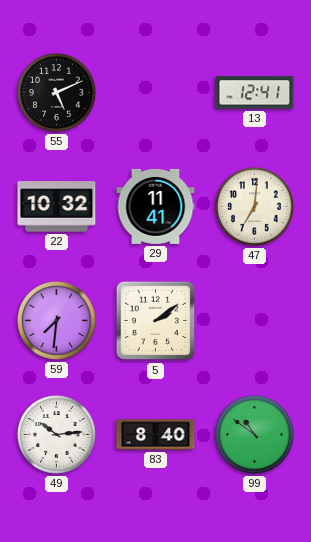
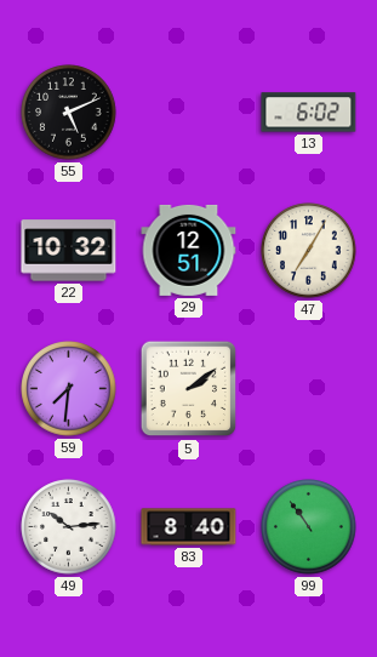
13: 12:41 -> 6:02 (309, 113)
29: 11:41 -> 12:51 (189, 250)
47: 7:01 -> 7:05 (309, 251)
99: 10:51 -> 10:54 (309, 527)
